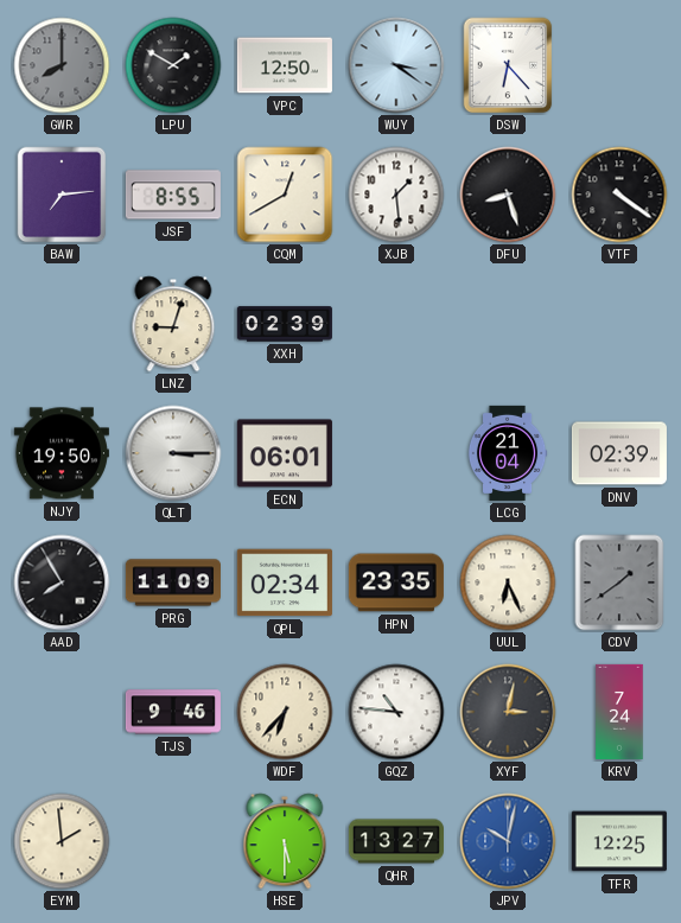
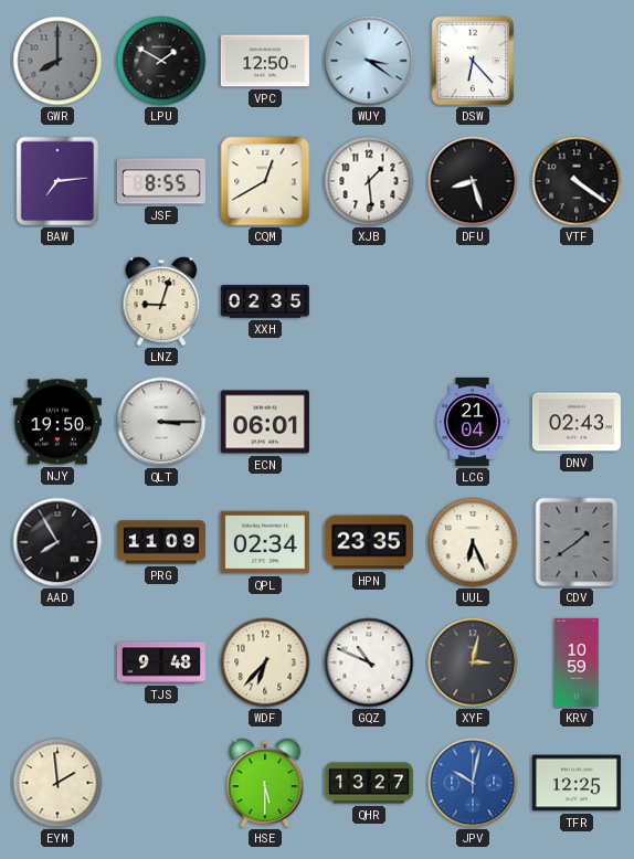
XXH: 02:39 -> 02:35 (265, 301)
DNV: 02:39 -> 02:43 (577, 422)
TJS: 9:46 -> 9:48 (161, 662)
GQZ: 10:46 -> 10:49 (369, 662)
KRV: 7:24 -> 10:59 (577, 662)
